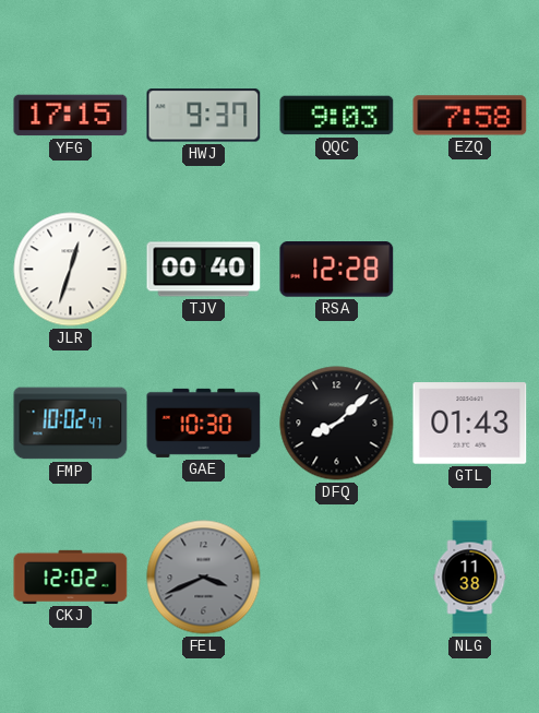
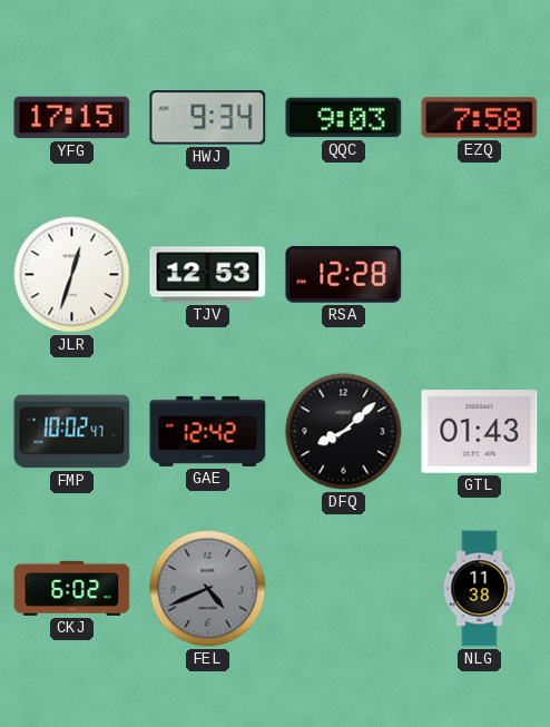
HWJ: 9:37 -> 9:34 (208, 118)
TJV: 00:40 -> 12:53 (208, 275)
GAE: 10:30 -> 12:42 (208, 431)
CKJ: 12:02 -> 6:02 (72, 588)
FEL: 3:41 -> 4:41 (208, 589)
